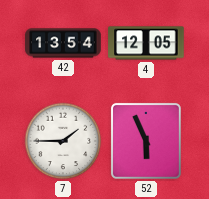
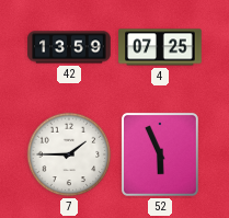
42: 13:54 -> 13:59 (69, 47)
4: 12:05 -> 07:25 (160, 47)
